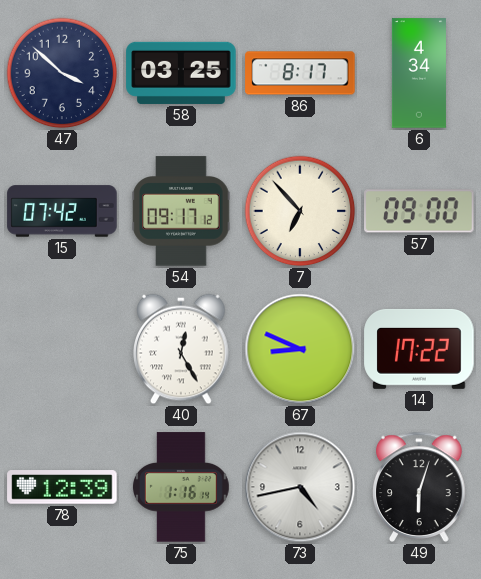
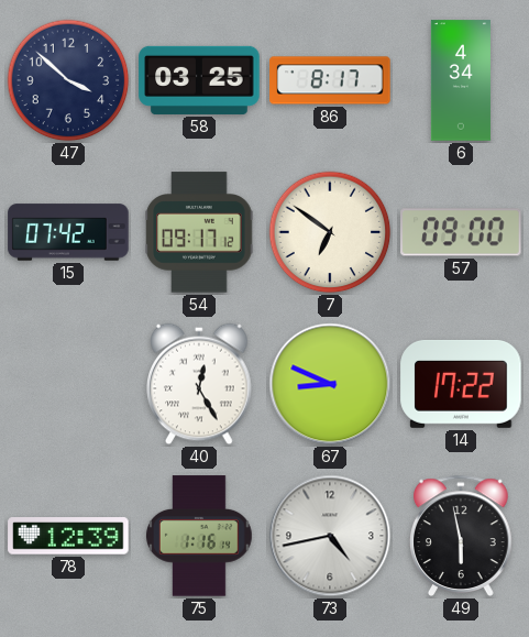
7: 6:53 -> 6:51 (330, 232)
49: 6:03 -> 5:58 (462, 536)
